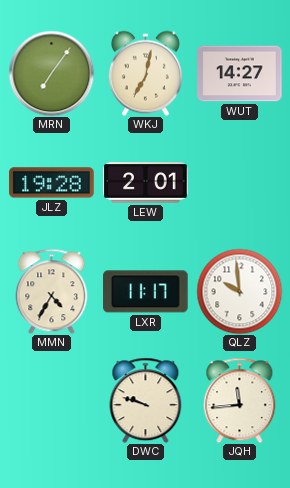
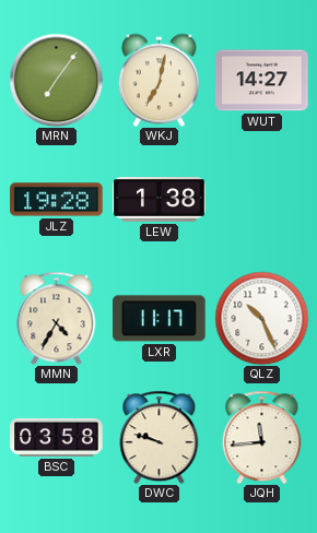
LEW: 2:01 -> 1:38 (160, 200)
QLZ: 9:59 -> 10:26 (261, 318)
BSC: none -> 03:58 (57, 437)
